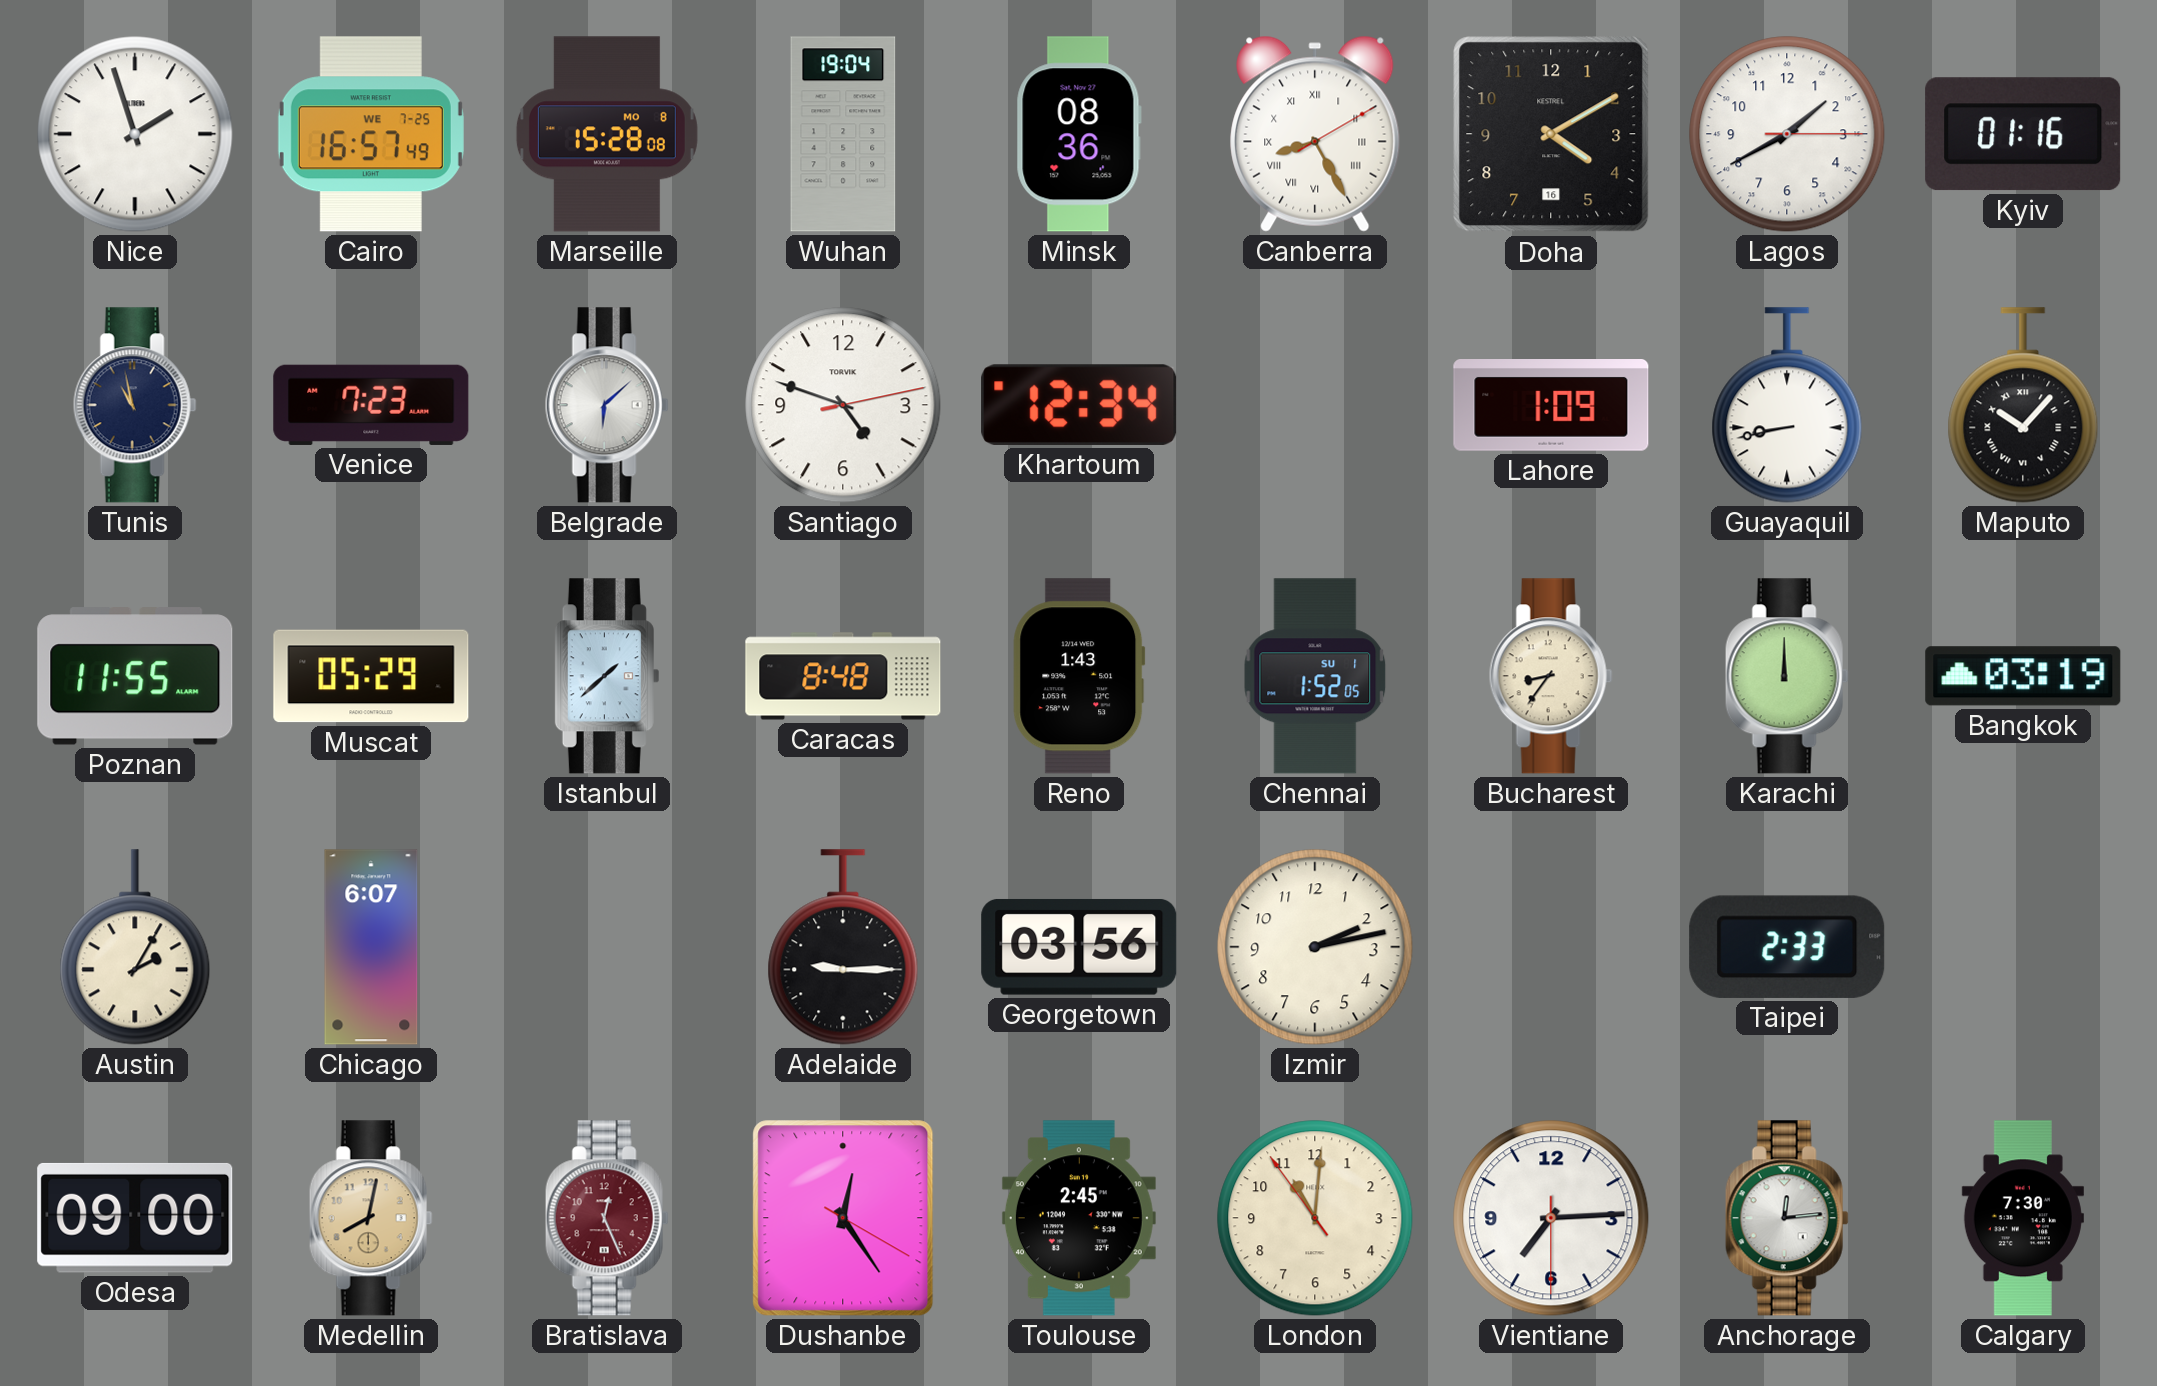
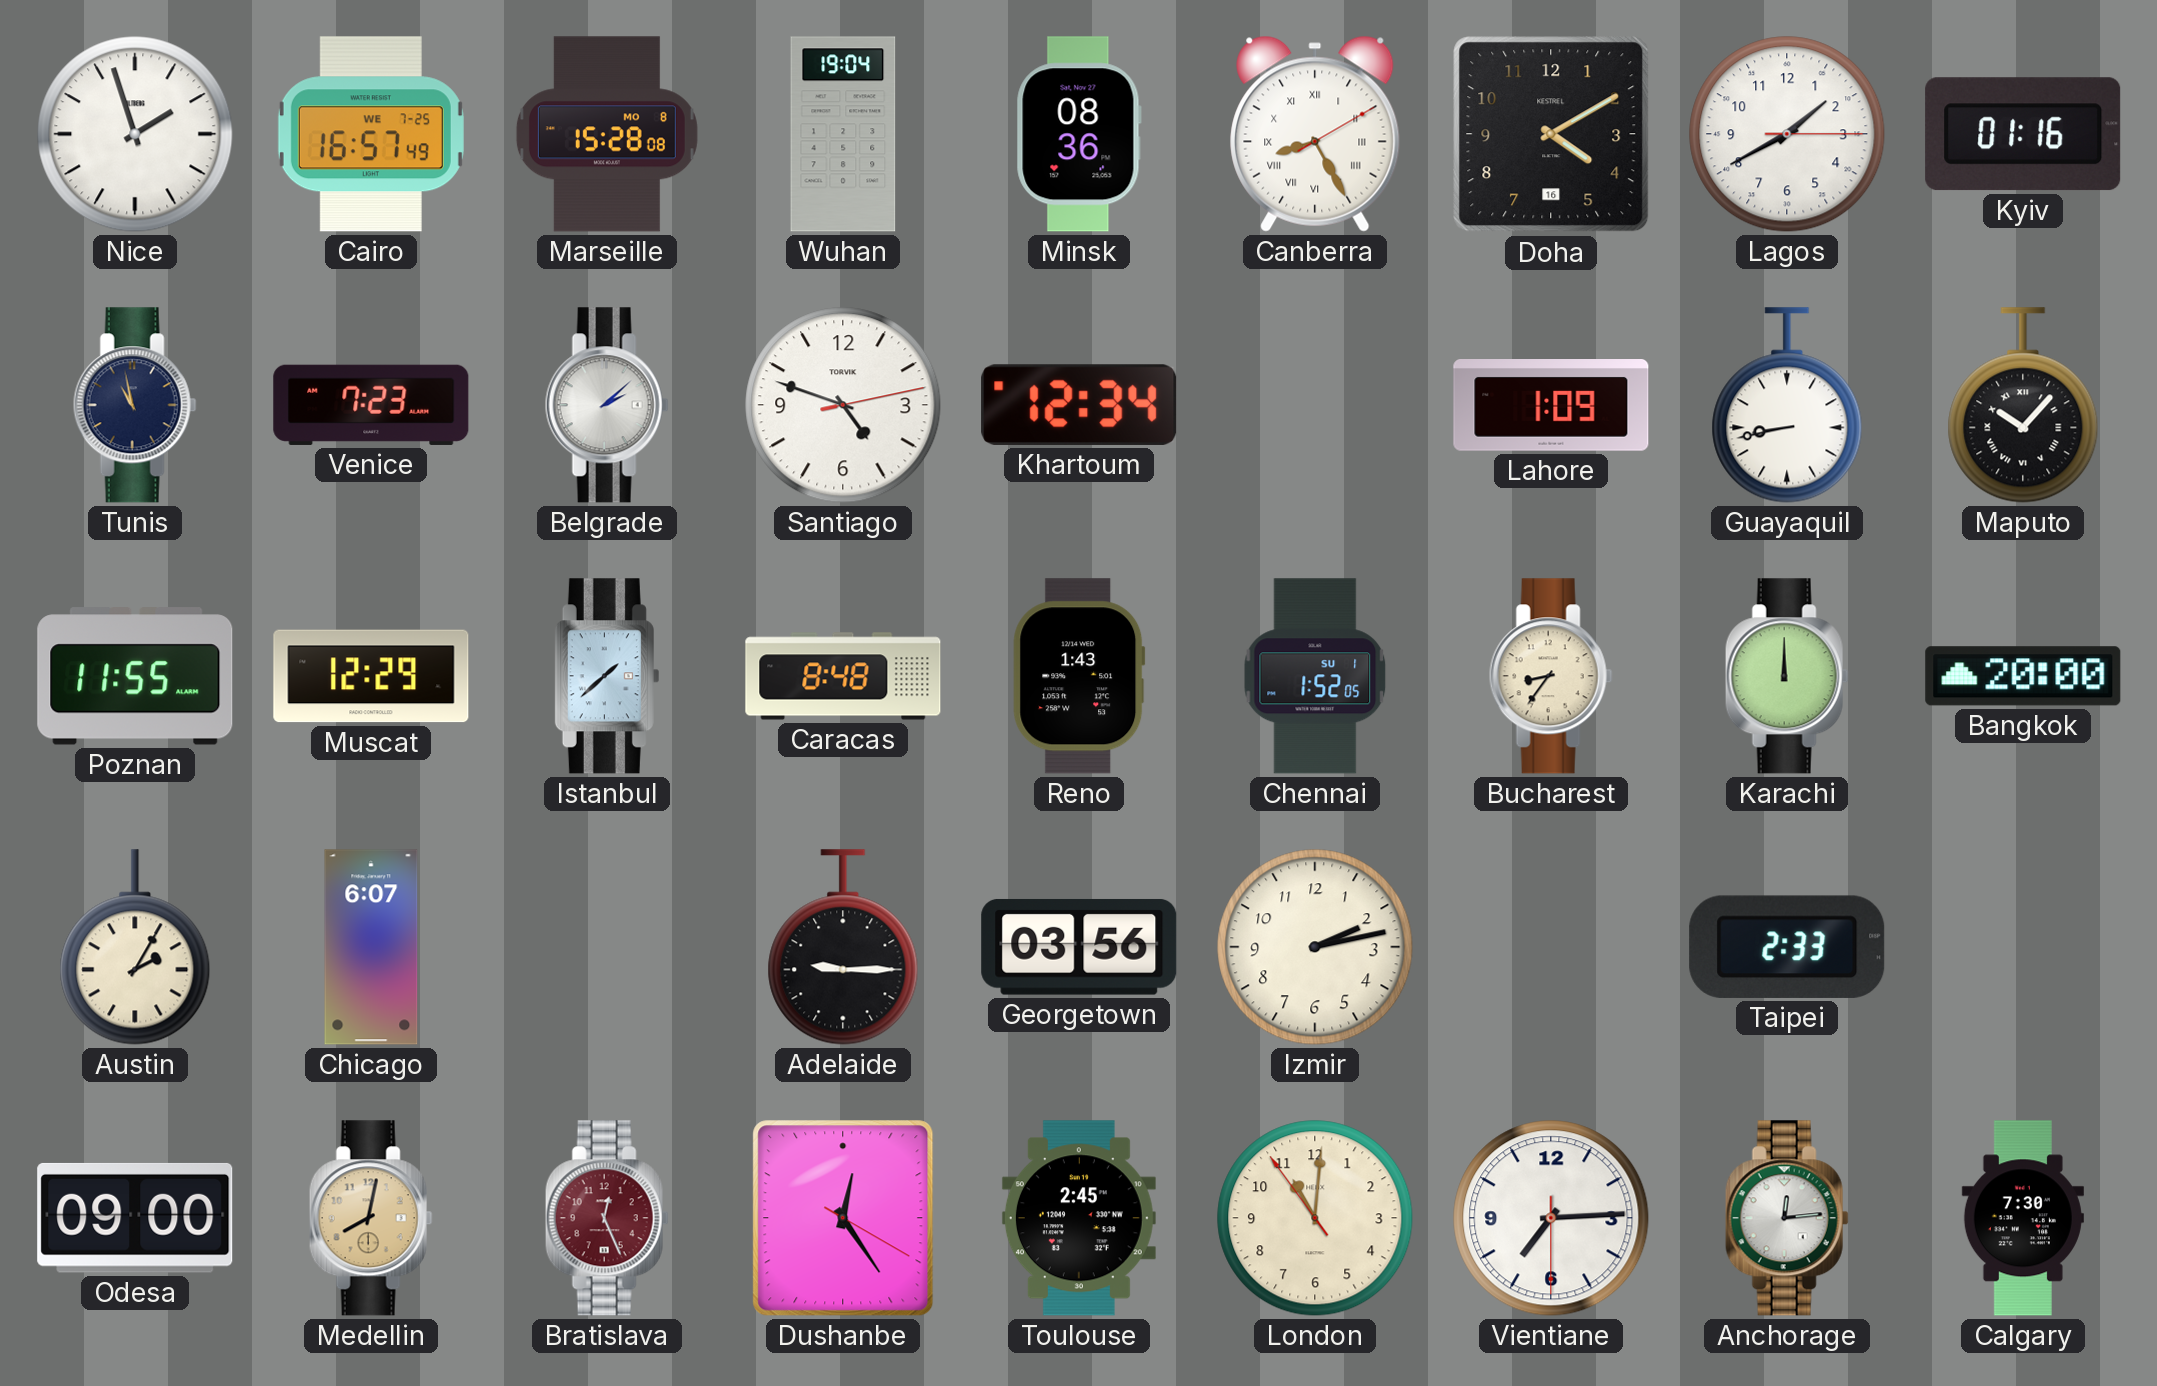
Belgrade: 6:08 -> 2:08 (607, 405)
Muscat: 05:29 -> 12:29 (371, 676)
Bangkok: 03:19 -> 20:00 (2023, 676)
